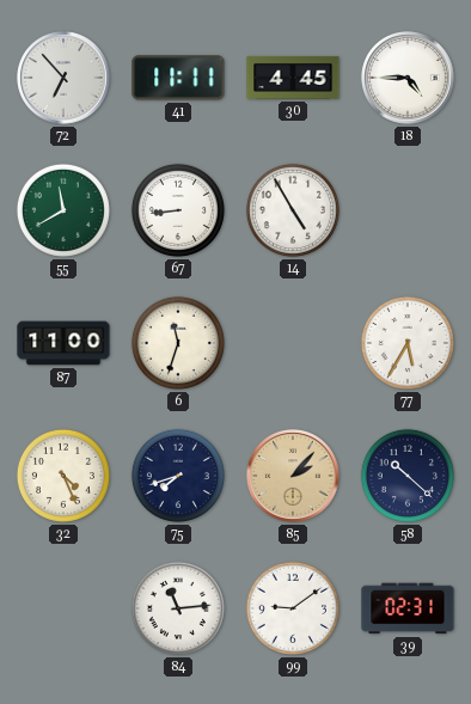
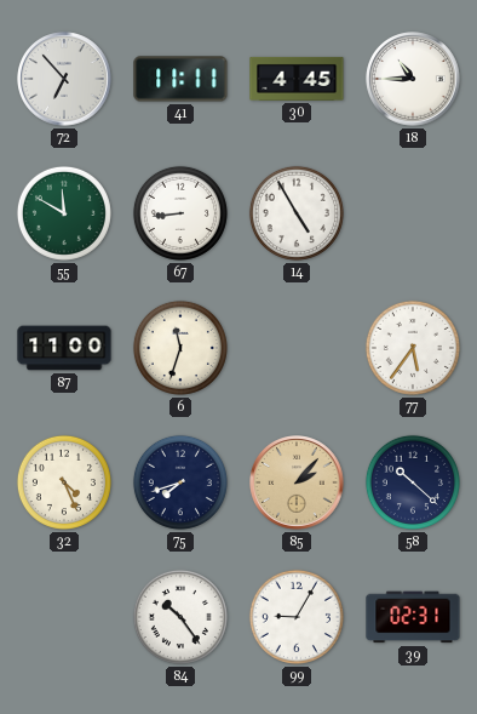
18: 4:45 -> 10:45 (413, 79)
55: 11:40 -> 11:50 (64, 213)
77: 5:35 -> 5:36 (413, 348)
84: 11:14 -> 10:24 (180, 617)
99: 9:09 -> 9:05 (297, 617)
